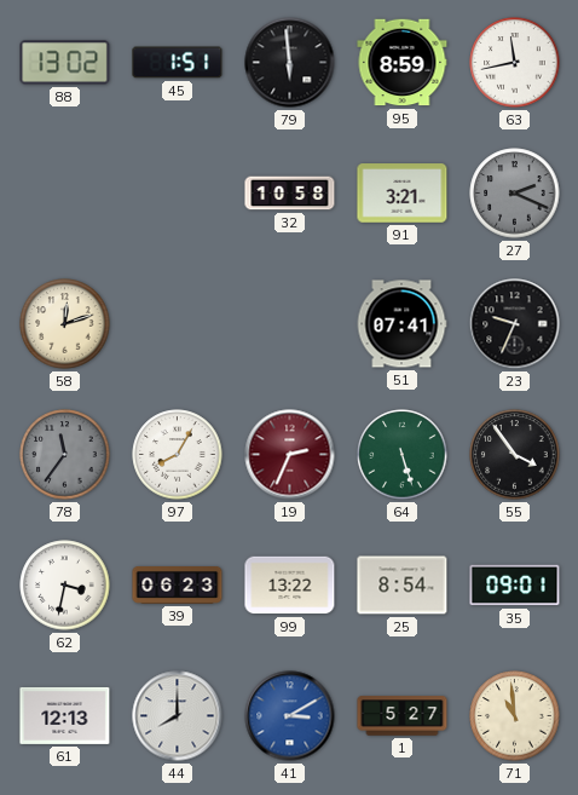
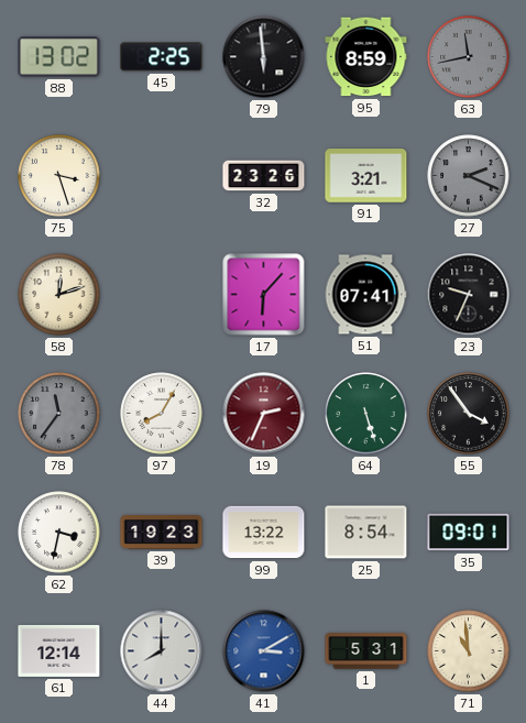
45: 1:51 -> 2:25 (162, 57)
63 dial: white -> grey (469, 57)
75: none -> 3:27 (59, 176)
32: 10:58 -> 23:26 (264, 176)
17: none -> 6:07 (264, 295)
39: 06:23 -> 19:23 (162, 533)
61: 12:13 -> 12:14 (59, 650)
1: 5:27 -> 5:31 (366, 651)
